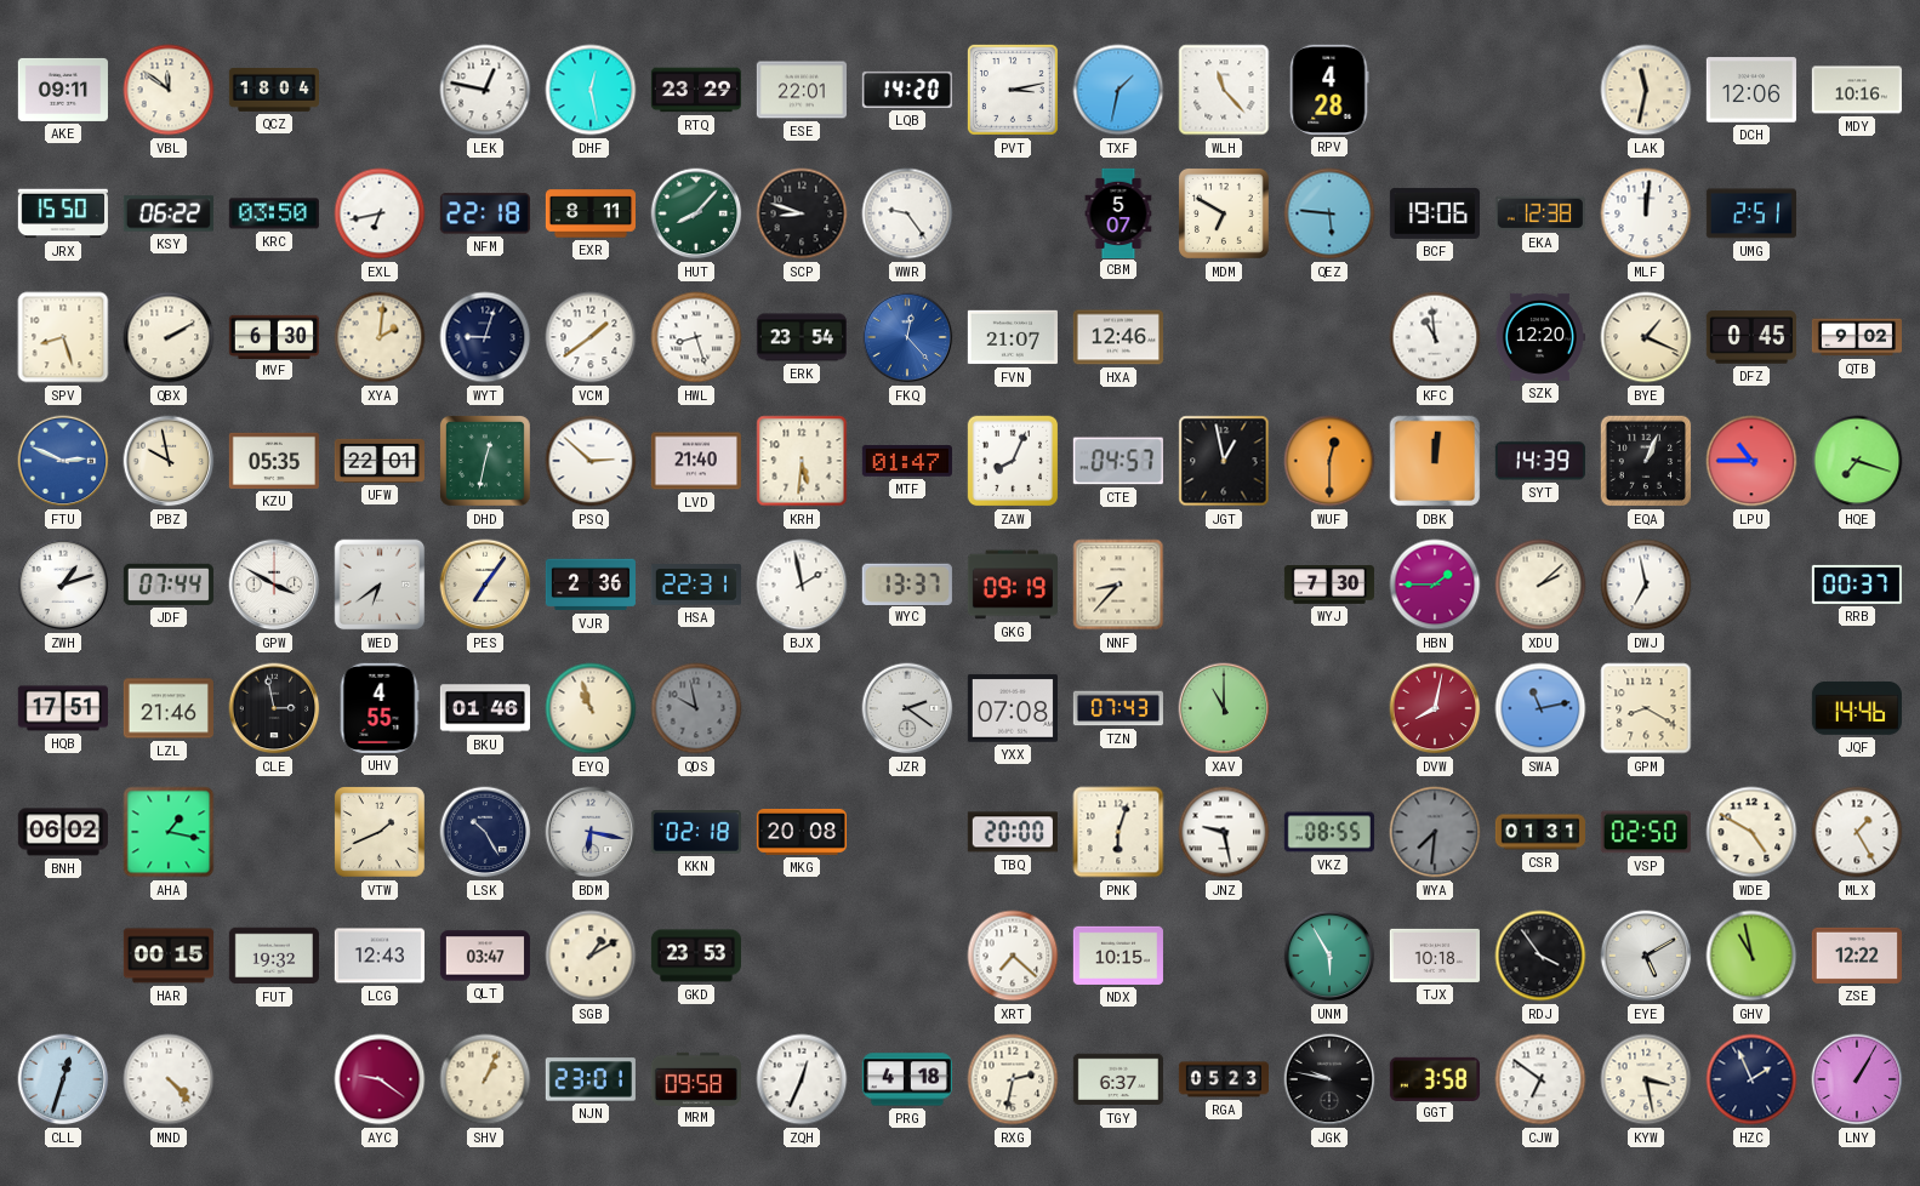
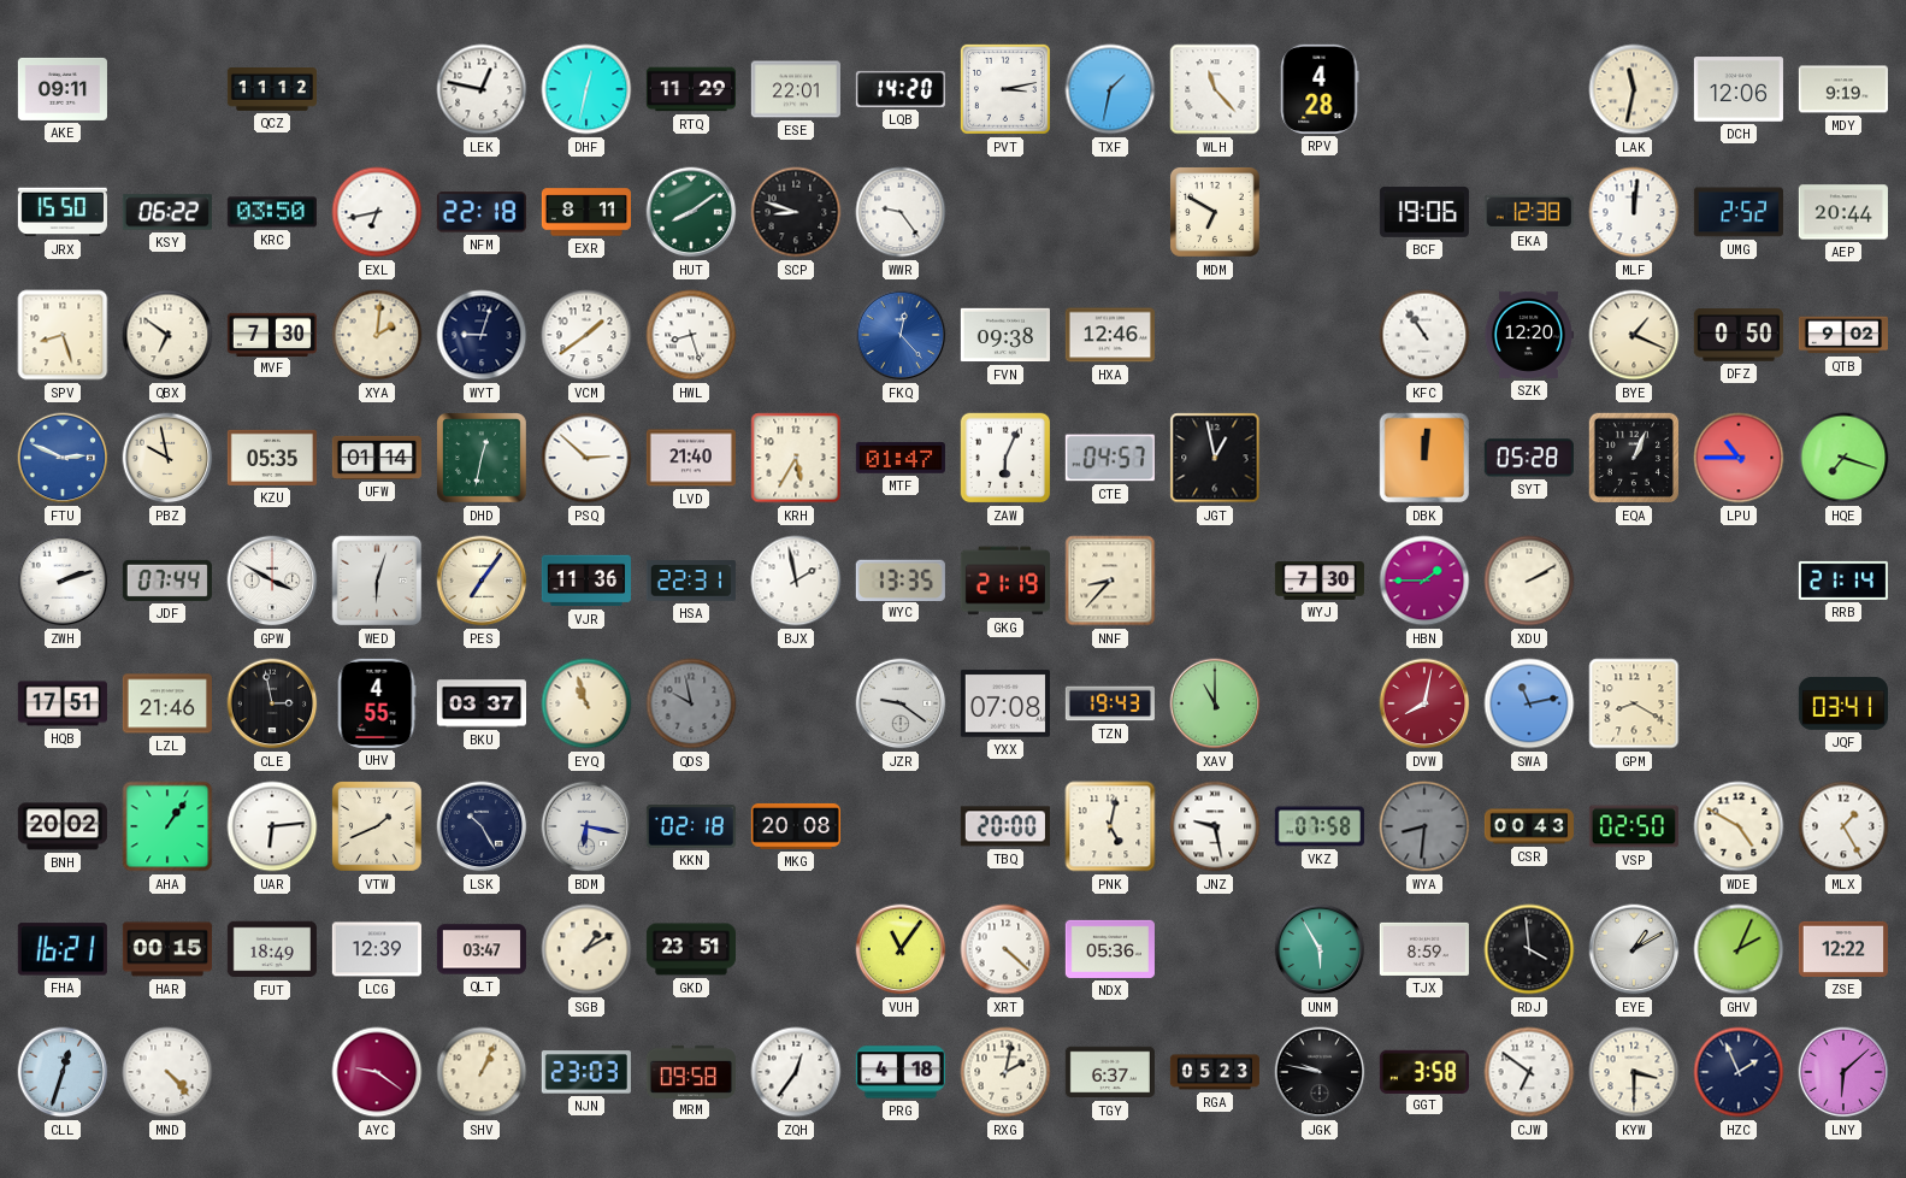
VBL: 11:51 -> none (169, 90)
QCZ: 18:04 -> 11:12 (271, 90)
DHF: 12:28 -> 12:32 (586, 89)
RTQ: 23:29 -> 11:29 (691, 89)
MDY: 10:16 -> 9:19 (1843, 89)
HUT: 8:07 -> 8:09 (691, 212)
CBM: 5:07 -> none (1118, 212)
QEZ: 5:46 -> none (1329, 213)
UMG: 2:51 -> 2:52 (1739, 212)
AEP: none -> 20:44 (1843, 212)
QBX: 2:10 -> 6:51 (167, 335)
MVF: 6:30 -> 7:30 (272, 334)
ERK: 23:54 -> none (801, 337)
FVN: 21:07 -> 09:38 (1005, 335)
KFC: 10:59 -> 10:54 (1424, 335)
DFZ: 0:45 -> 0:50 (1739, 335)
UFW: 22:01 -> 01:14 (377, 458)
KRH: 5:31 -> 5:35 (796, 458)
ZAW: 8:04 -> 6:04 (1005, 458)
WUF: 12:30 -> none (1329, 461)
SYT: 14:39 -> 05:28 (1529, 458)
ZWH: 1:12 -> 2:12 (63, 581)
WED: 6:39 -> 6:03 (377, 581)
VJR: 2:36 -> 11:36 (586, 581)
WYC: 13:37 -> 13:35 (901, 579)
GKG: 09:19 -> 21:19 (1005, 581)
XDU: 2:08 -> 2:10 (1529, 581)
DWJ: 6:58 -> none (1646, 585)
RRB: 00:37 -> 21:14 (1843, 581)
BKU: 01:46 -> 03:37 (480, 703)
JZR: 2:21 -> 9:21 (901, 703)
TZN: 07:43 -> 19:43 (1110, 703)
JQF: 14:46 -> 03:41 (1843, 703)
BNH: 06:02 -> 20:02 (63, 826)
AHA: 1:17 -> 1:06 (167, 826)
UAR: none -> 6:14 (272, 826)
PNK: 6:03 -> 5:02 (1110, 826)
VKZ: 08:55 -> 07:58 (1320, 826)
WYA: 7:31 -> 8:31 (1424, 826)
CSR: 01:31 -> 00:43 (1528, 826)
FHA: none -> 16:21 (63, 949)
FUT: 19:32 -> 18:49 (272, 949)
LCG: 12:43 -> 12:39 (377, 949)
GKD: 23:53 -> 23:51 (690, 949)
VUH: none -> 11:06 (901, 949)
XRT: 7:22 -> 4:22 (1005, 949)
NDX: 10:15 -> 05:36 (1110, 949)
TJX: 10:18 -> 8:59 (1424, 949)
RDJ: 3:54 -> 3:59 (1529, 949)
EYE: 5:10 -> 1:10 (1634, 949)
GHV: 10:58 -> 2:04 (1739, 949)
NJN: 23:01 -> 23:03 (586, 1072)
ZQH: 12:34 -> 12:36 (796, 1072)
RXG: 2:32 -> 2:02 (1005, 1072)
KYW: 3:28 -> 3:30 (1634, 1072)
LNY: 1:05 -> 6:08 (1843, 1072)
